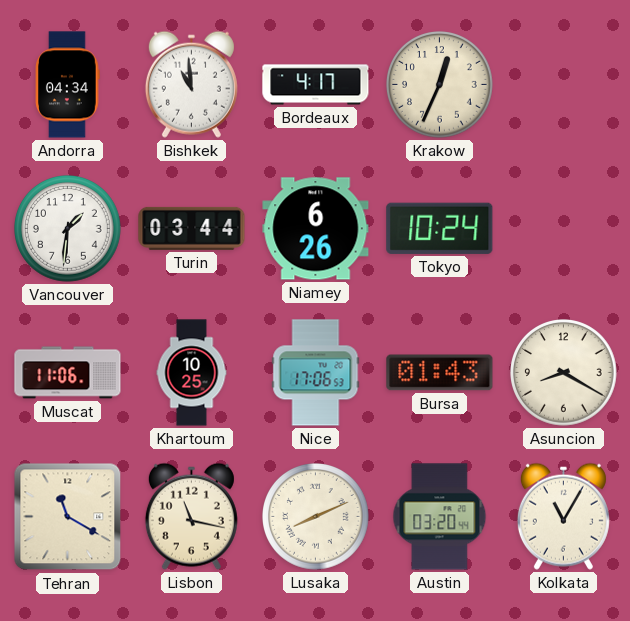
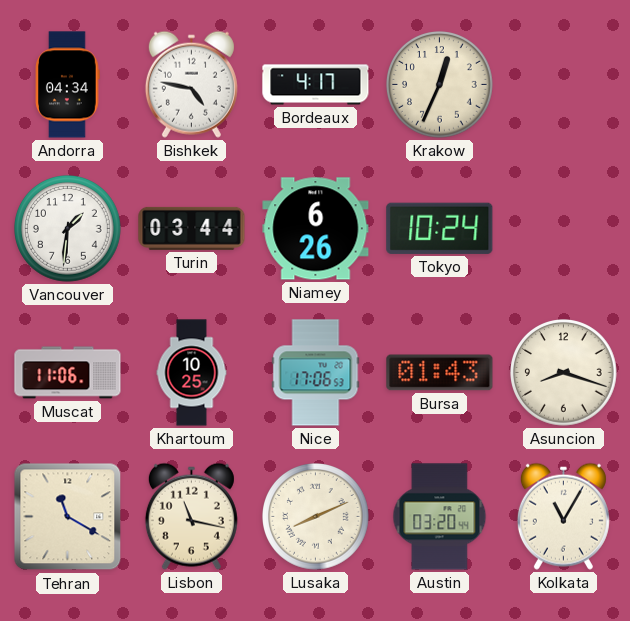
Bishkek: 10:59 -> 4:47 (191, 84)
Asuncion: 8:20 -> 8:18 (564, 373)
